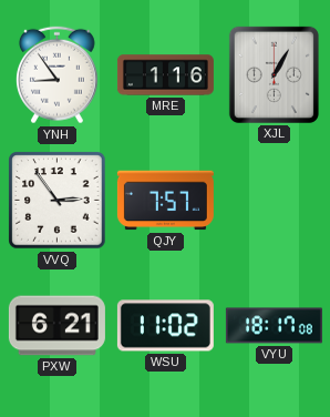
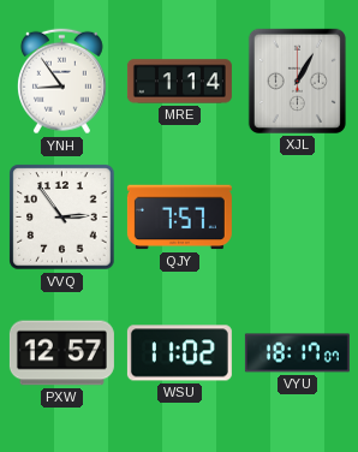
MRE: 1:16 -> 1:14 (179, 82)
PXW: 6:21 -> 12:57 (61, 353)
VYU: 18:17:08 -> 18:17:07 (297, 353)
